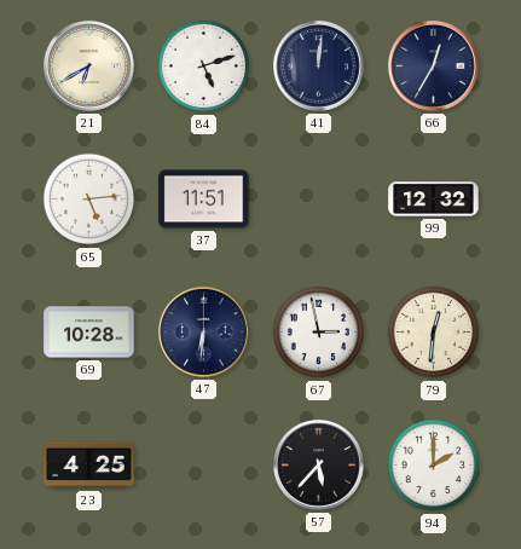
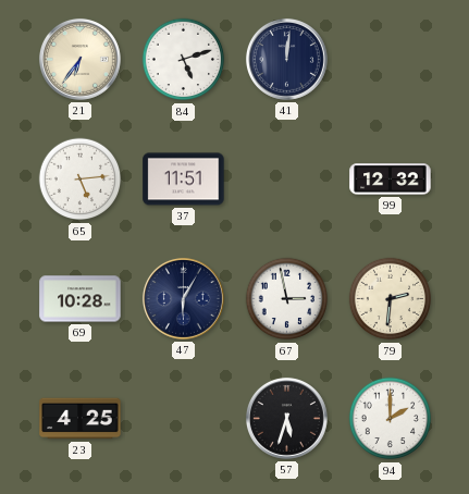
21: 6:40 -> 6:36 (79, 59)
66: 12:35 -> none (433, 65)
47: 6:31 -> 6:05 (183, 298)
79: 12:31 -> 2:31 (391, 299)
57: 5:37 -> 5:33 (286, 418)
